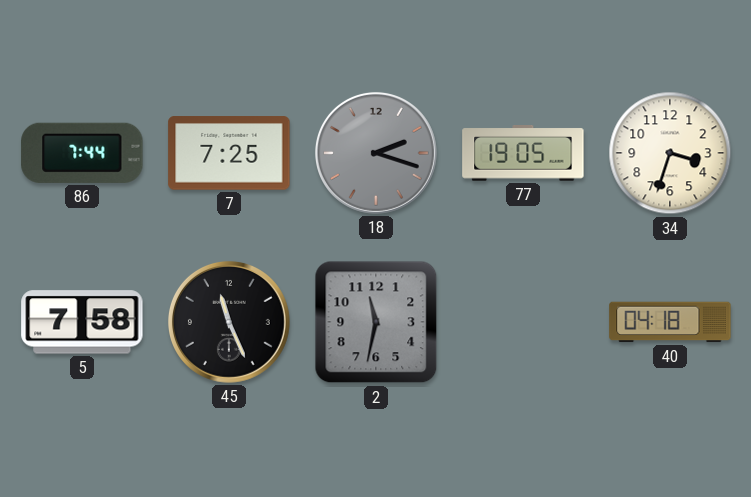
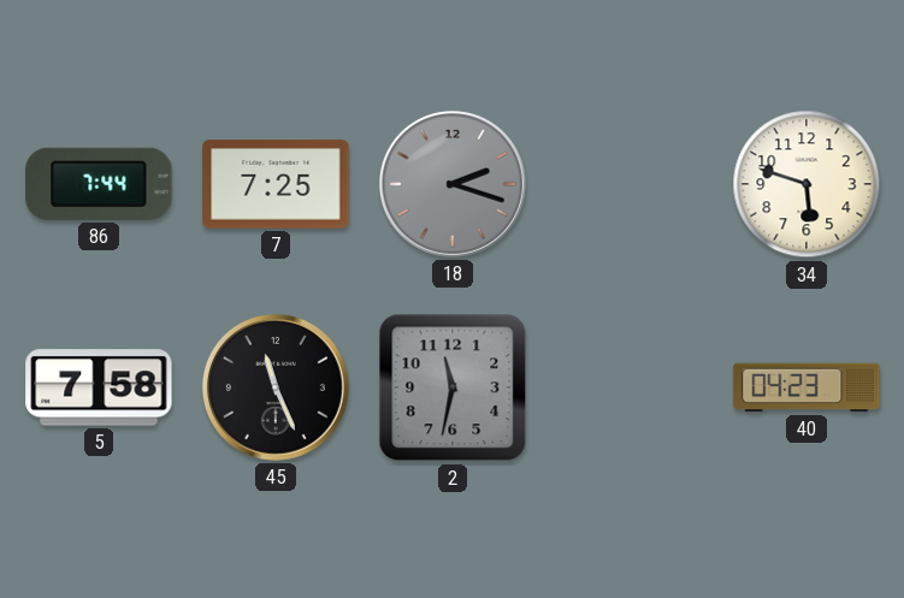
77: 19:05 -> none (523, 153)
34: 3:33 -> 5:48 (806, 184)
40: 04:18 -> 04:23 (806, 387)
